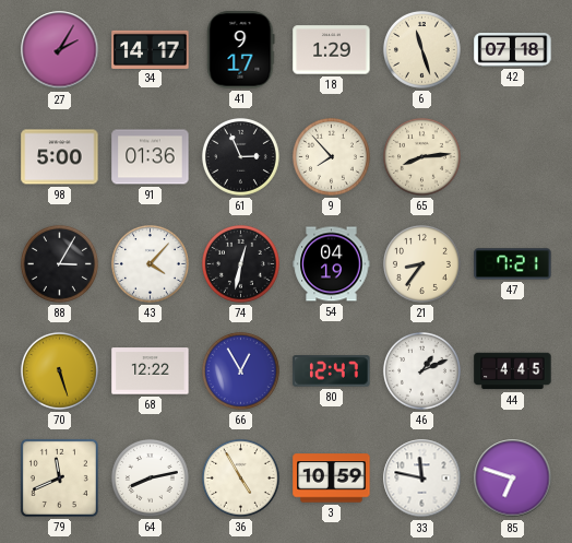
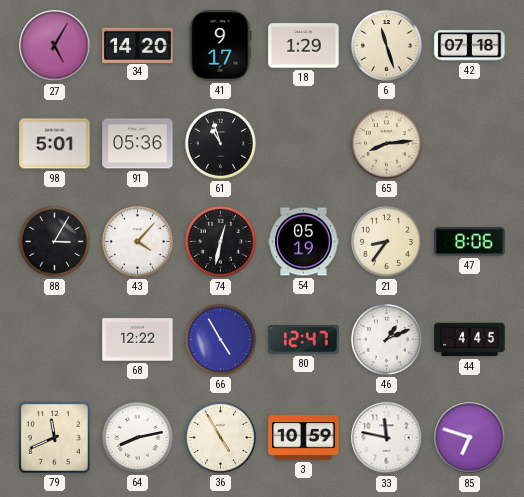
27: 2:05 -> 5:05 (55, 46)
34: 14:17 -> 14:20 (138, 45)
98: 5:00 -> 5:01 (55, 144)
91: 01:36 -> 05:36 (138, 144)
61: 2:56 -> 10:57 (220, 143)
9: 7:53 -> none (331, 156)
54: 04:19 -> 05:19 (304, 242)
47: 7:21 -> 8:06 (470, 242)
70: 5:27 -> none (59, 370)
66: 12:55 -> 4:55 (220, 339)
